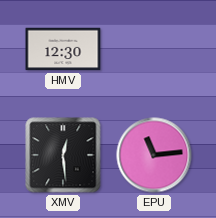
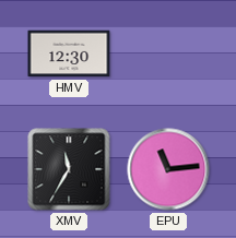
XMV: 12:29 -> 11:35 (69, 169)
